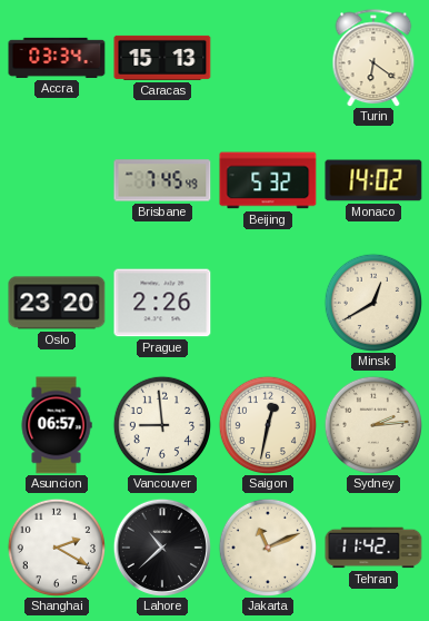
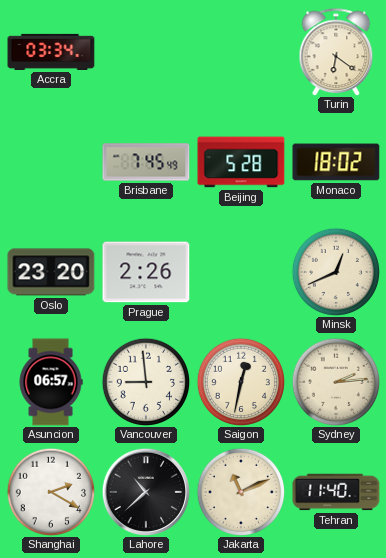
Caracas: 15:13 -> none (162, 58)
Beijing: 5:32 -> 5:28 (241, 162)
Monaco: 14:02 -> 18:02 (336, 162)
Minsk: 12:40 -> 12:41 (335, 271)
Tehran: 11:42 -> 11:40 (336, 492)
